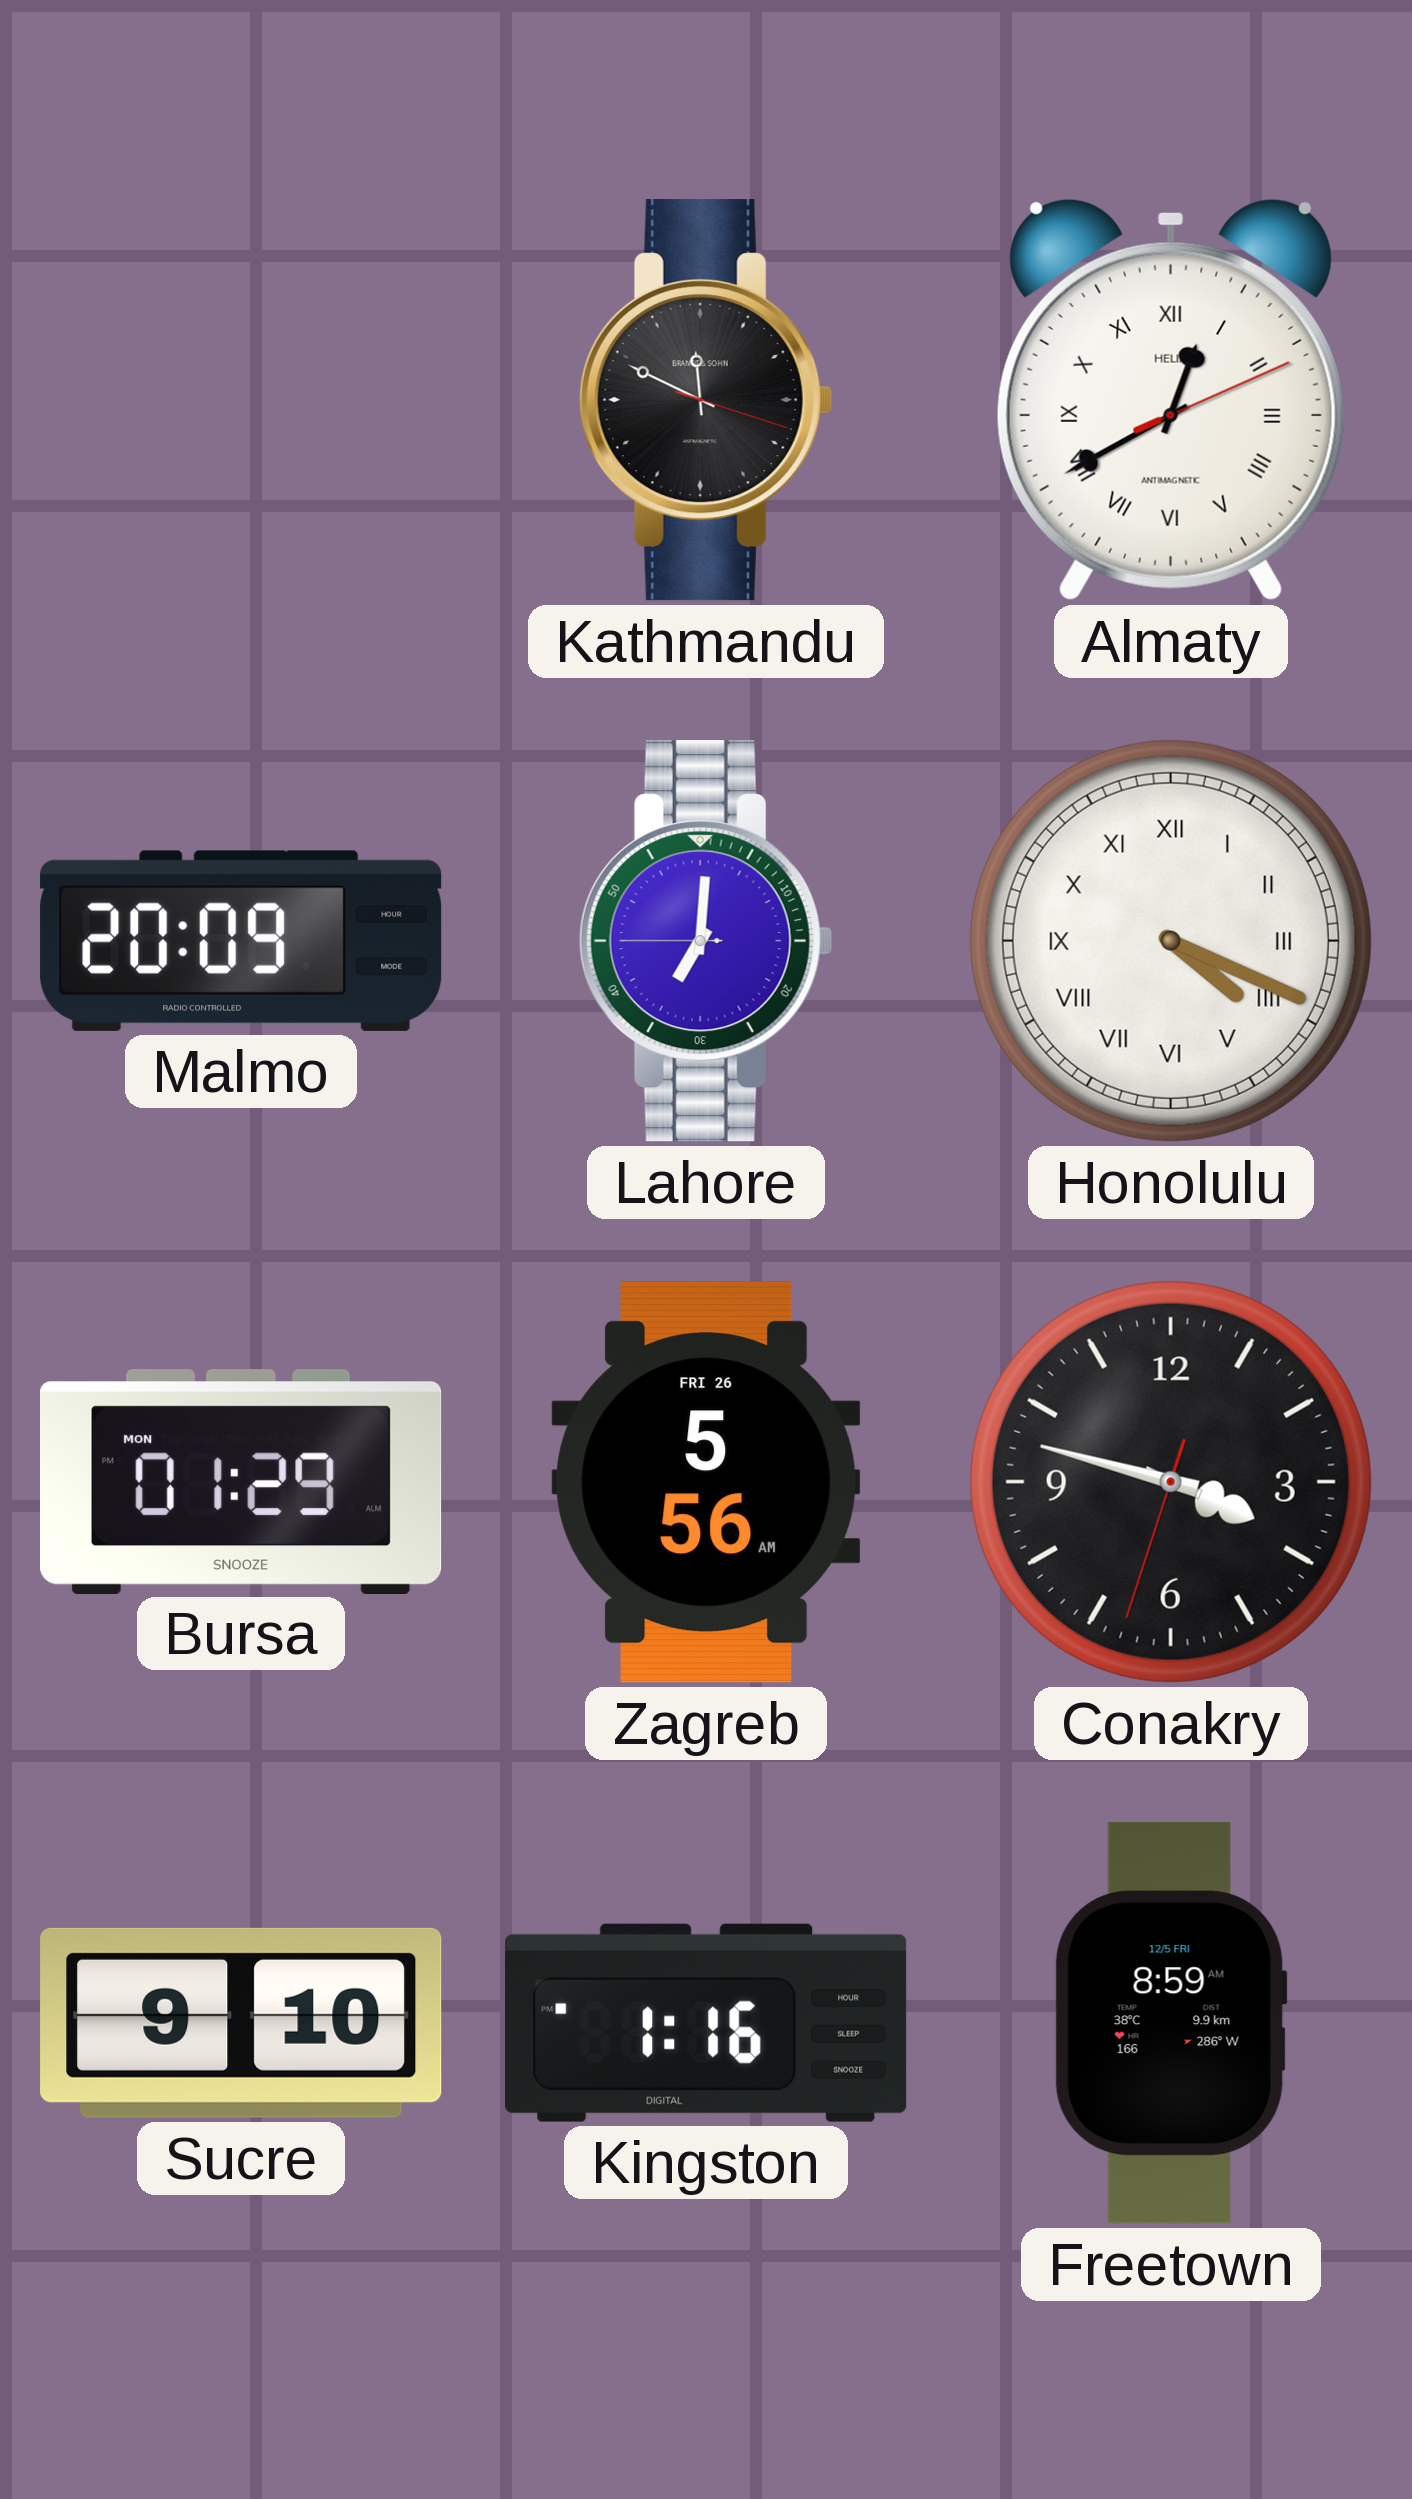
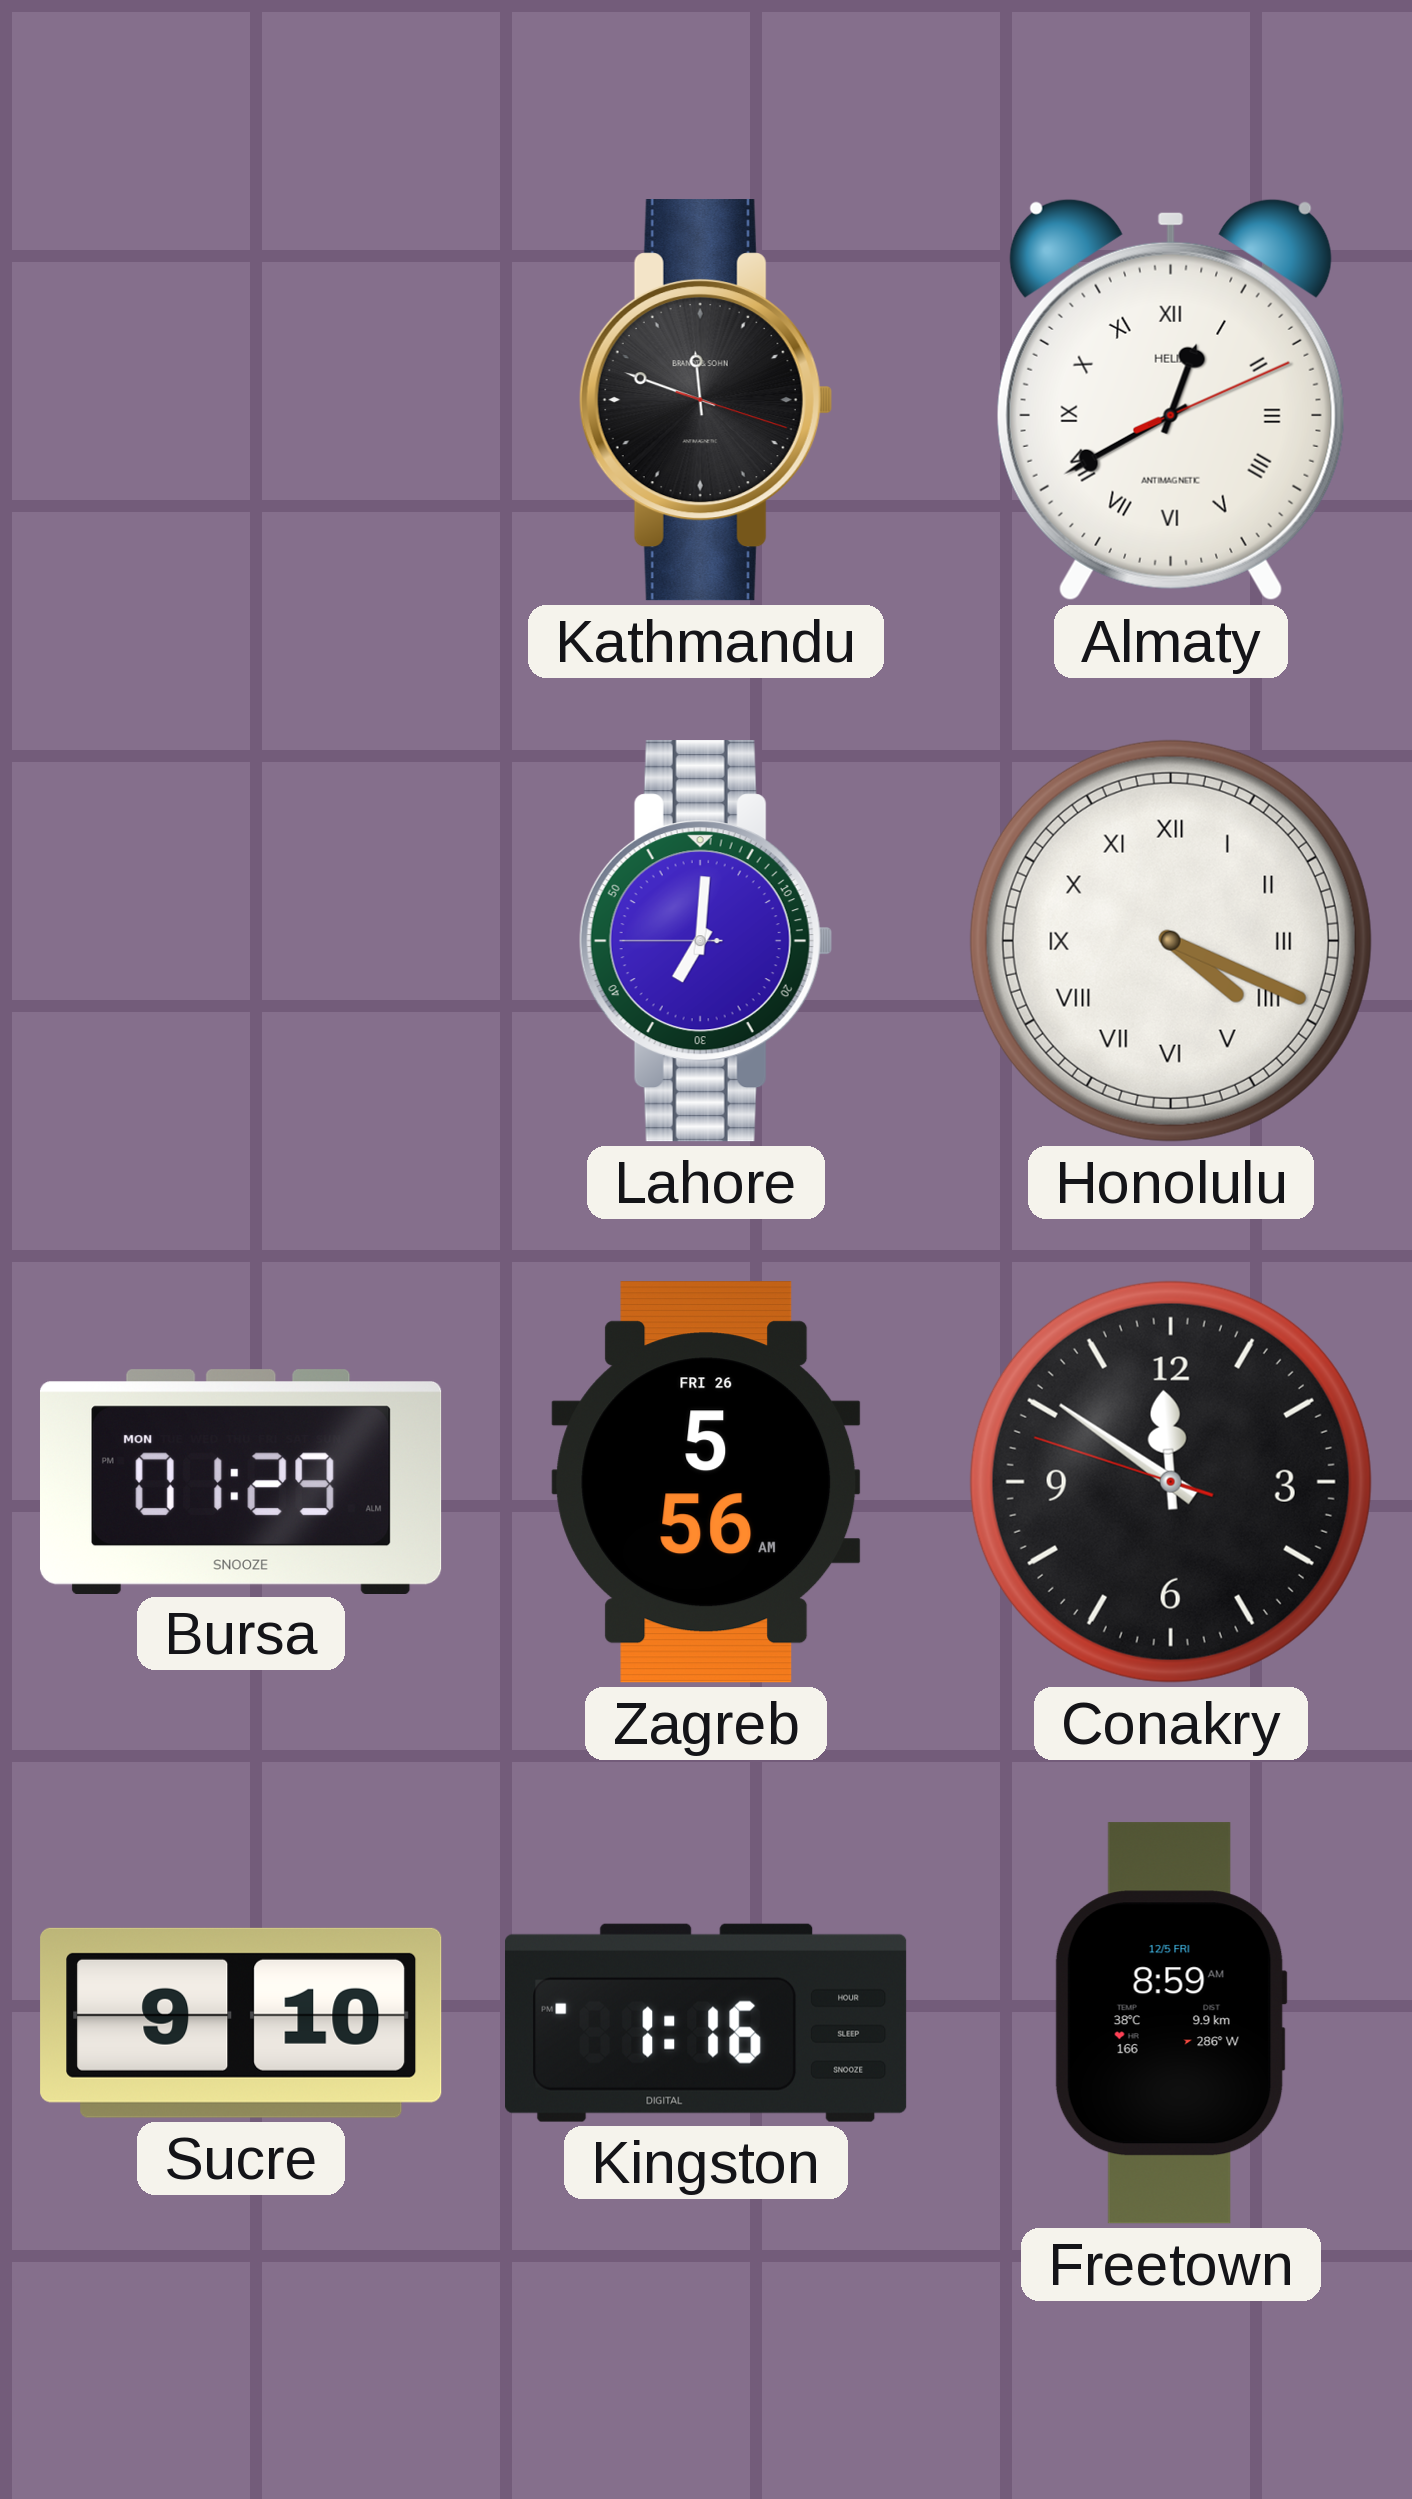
Kathmandu: 11:49 -> 11:48 (706, 400)
Malmo: 20:09 -> none (241, 941)
Conakry: 3:47 -> 11:50 (1171, 1482)
